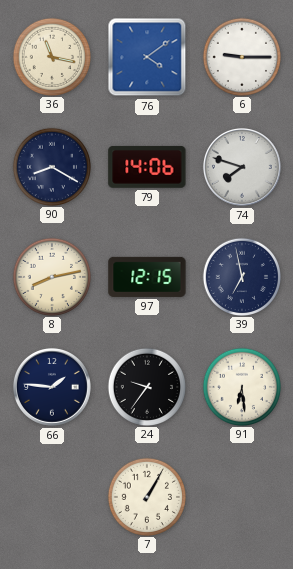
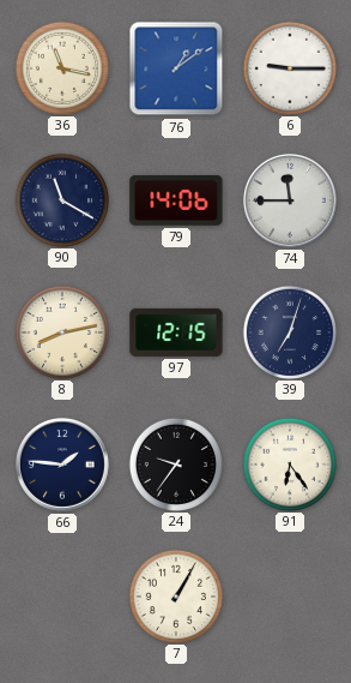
76: 4:09 -> 1:09 (176, 68)
90: 8:20 -> 11:20 (61, 199)
74: 7:48 -> 11:45 (290, 200)
39: 6:58 -> 7:03 (289, 331)
91: 6:29 -> 6:24 (289, 463)
